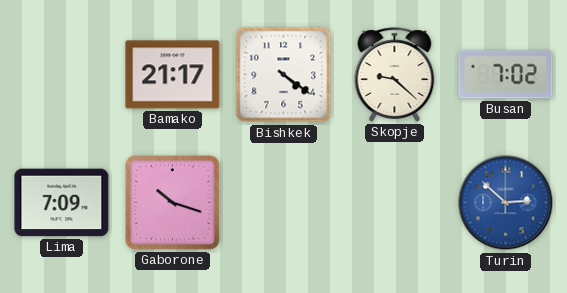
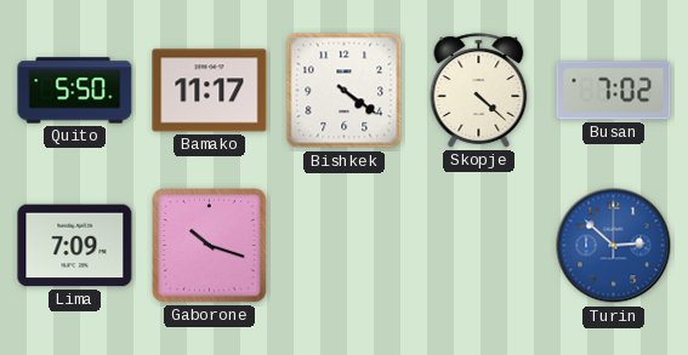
Quito: none -> 5:50 (75, 91)
Bamako: 21:17 -> 11:17 (210, 91)
Skopje: 9:22 -> 4:22 (479, 91)
